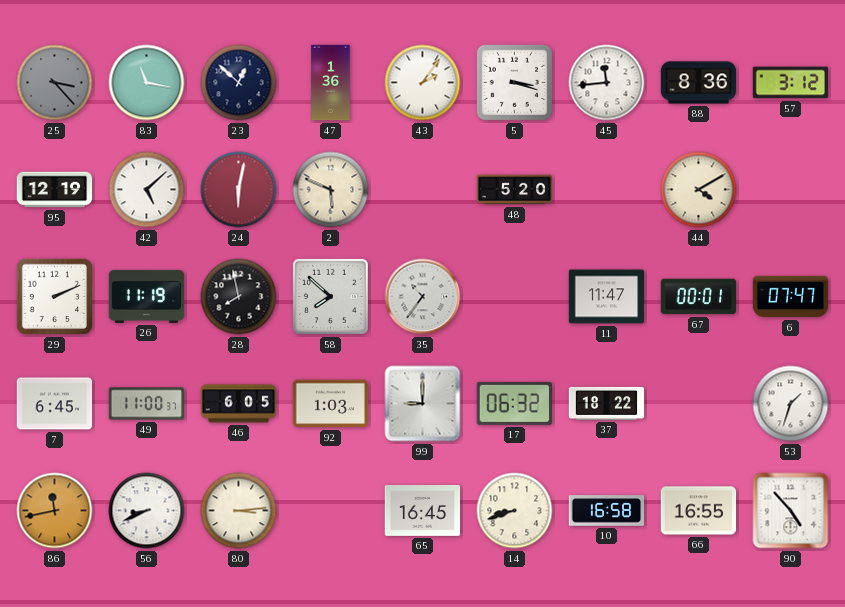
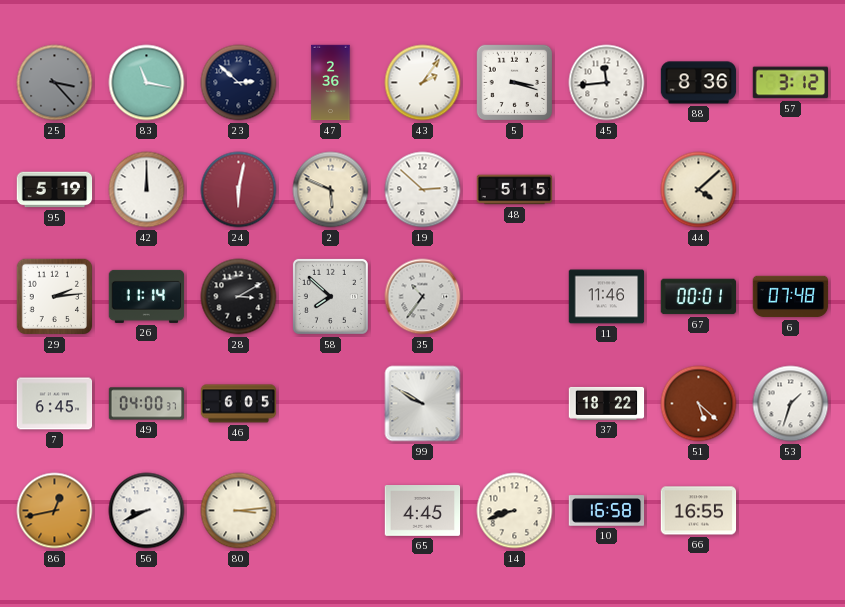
23: 12:52 -> 2:52 (239, 83)
47: 1:36 -> 2:36 (331, 83)
95: 12:19 -> 5:19 (55, 190)
42: 5:08 -> 12:00 (147, 190)
19: none -> 2:52 (423, 190)
48: 5:20 -> 5:15 (515, 190)
44: 4:10 -> 4:08 (699, 190)
29: 2:11 -> 2:14 (55, 297)
26: 11:19 -> 11:14 (147, 296)
28: 7:58 -> 3:10 (239, 297)
11: 11:47 -> 11:46 (607, 297)
6: 07:47 -> 07:48 (791, 297)
49: 11:00 -> 04:00 (147, 404)
92: 1:03 -> none (331, 404)
99: 9:00 -> 9:50 (423, 404)
17: 06:32 -> none (514, 403)
51: none -> 5:22 (699, 404)
86: 11:43 -> 12:43 (55, 511)
65: 16:45 -> 4:45 (423, 511)
90: 4:53 -> none (791, 511)
